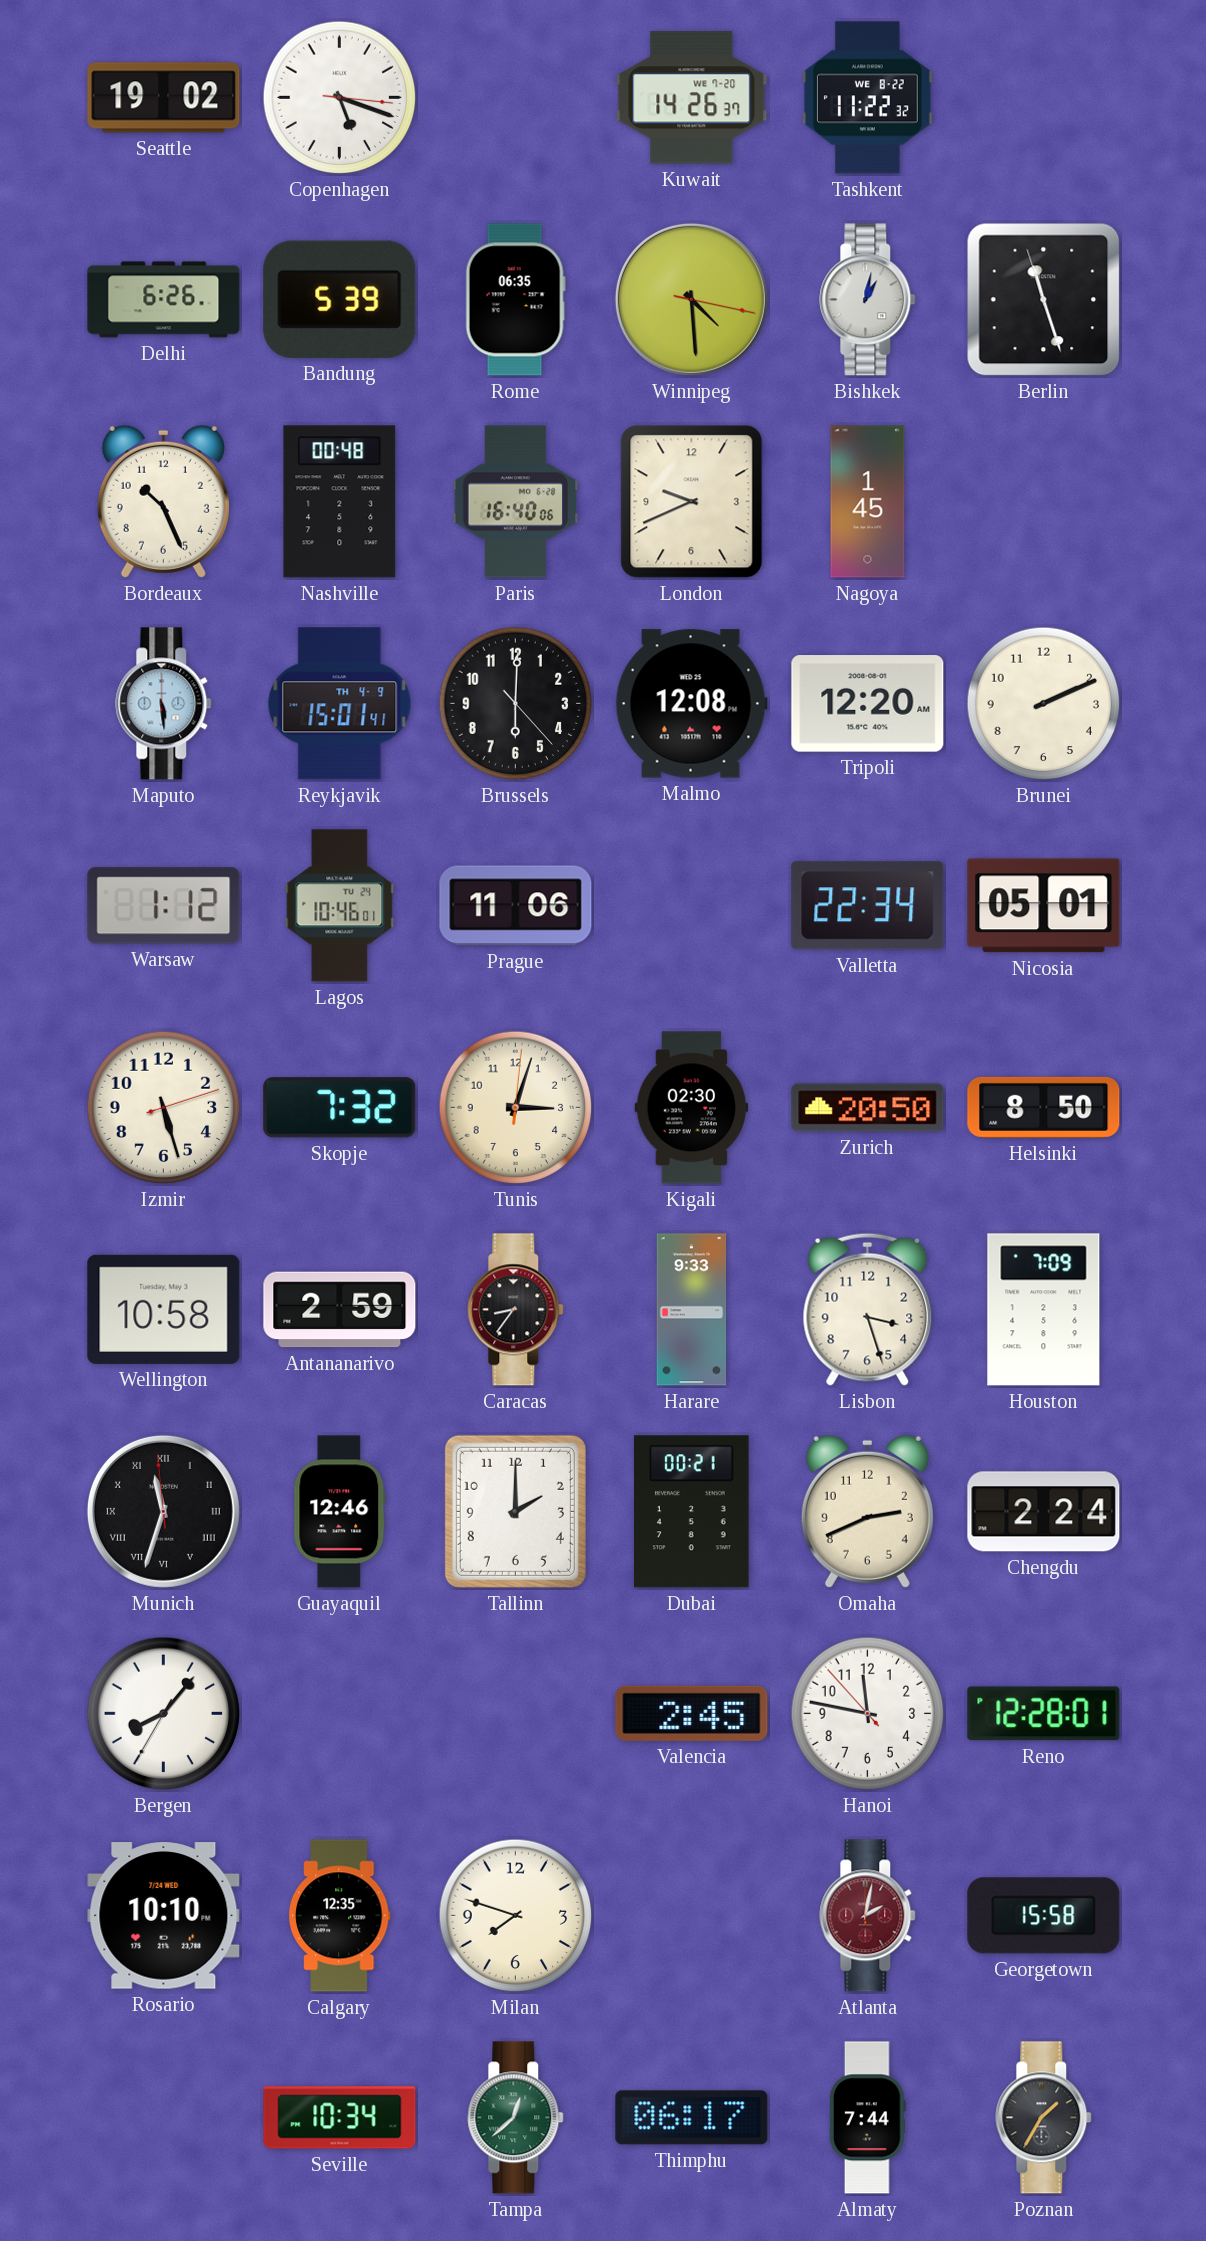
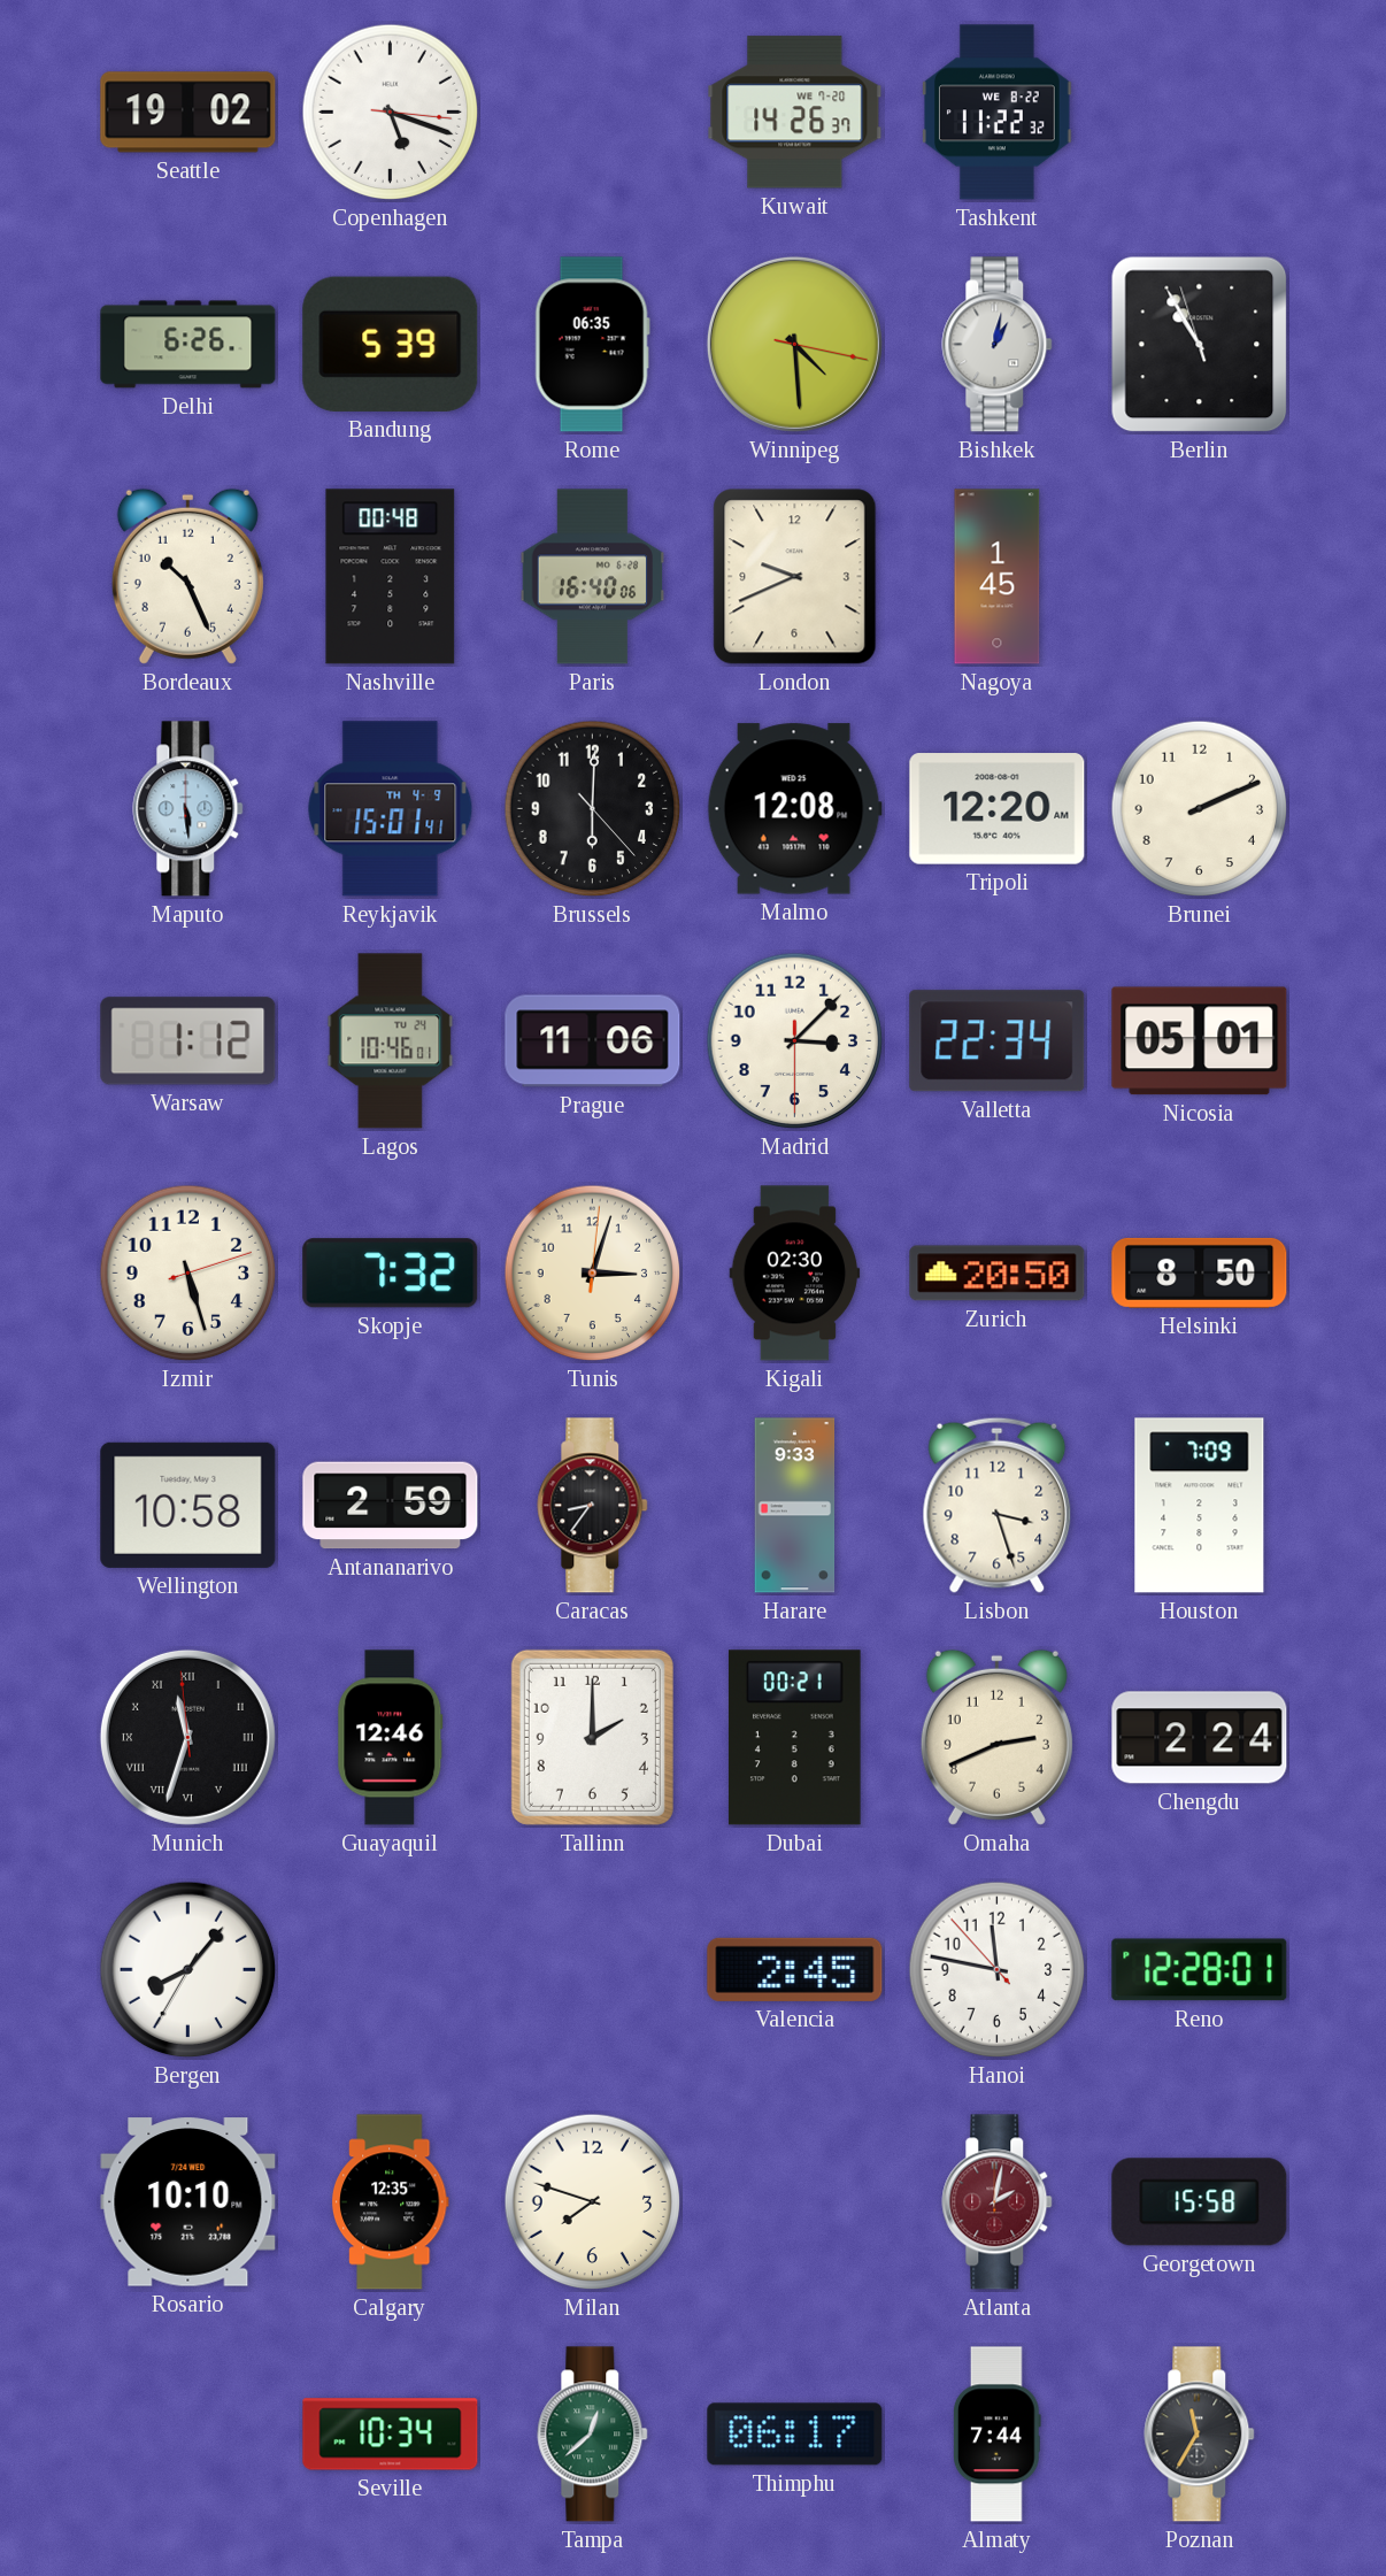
Berlin: 11:26 -> 10:54 (1200, 345)
Madrid: none -> 3:07 (795, 1041)
Poznan: 1:35 -> 11:35 (1200, 2435)
